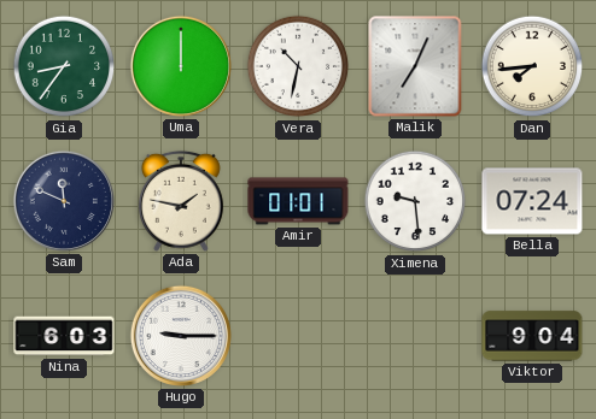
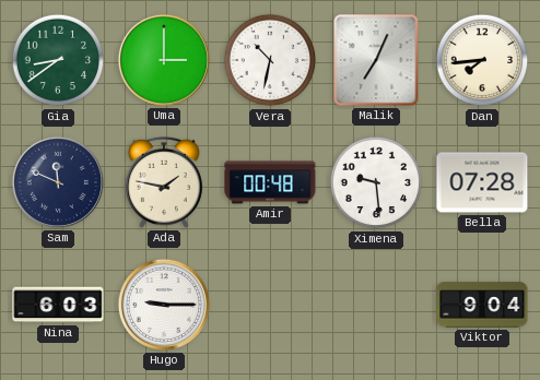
Gia: 8:36 -> 8:39 (58, 60)
Uma: 12:00 -> 3:00 (164, 60)
Amir: 01:01 -> 00:48 (270, 182)
Bella: 07:24 -> 07:28 (482, 182)
